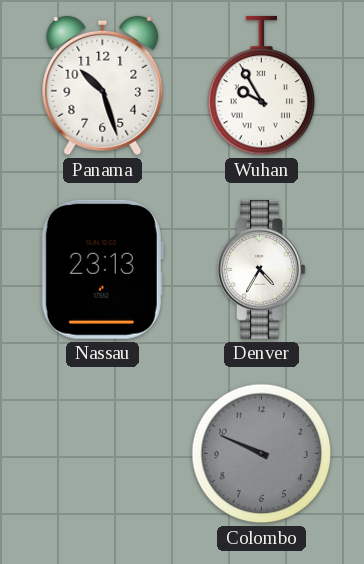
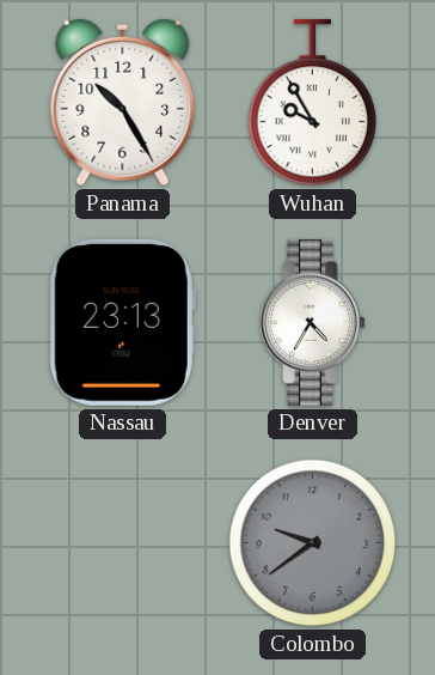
Panama: 10:27 -> 10:25 (123, 103)
Colombo: 9:49 -> 9:39 (313, 543)
